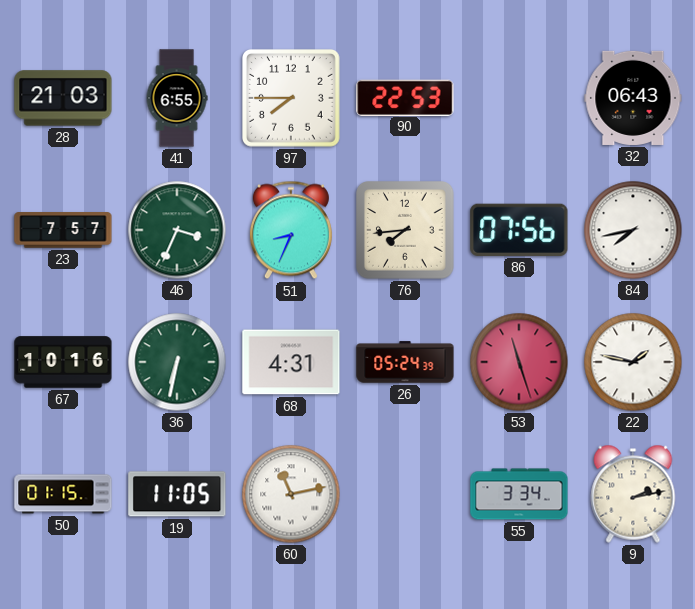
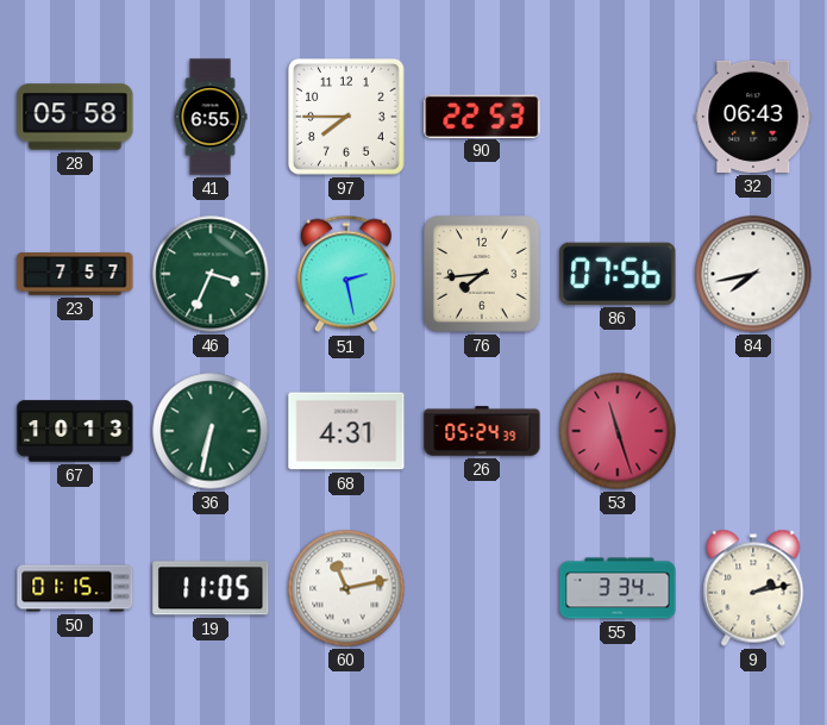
28: 21:03 -> 05:58 (75, 117)
51: 8:34 -> 2:28 (346, 274)
67: 10:16 -> 10:13 (75, 431)
22: 1:47 -> none (633, 362)
